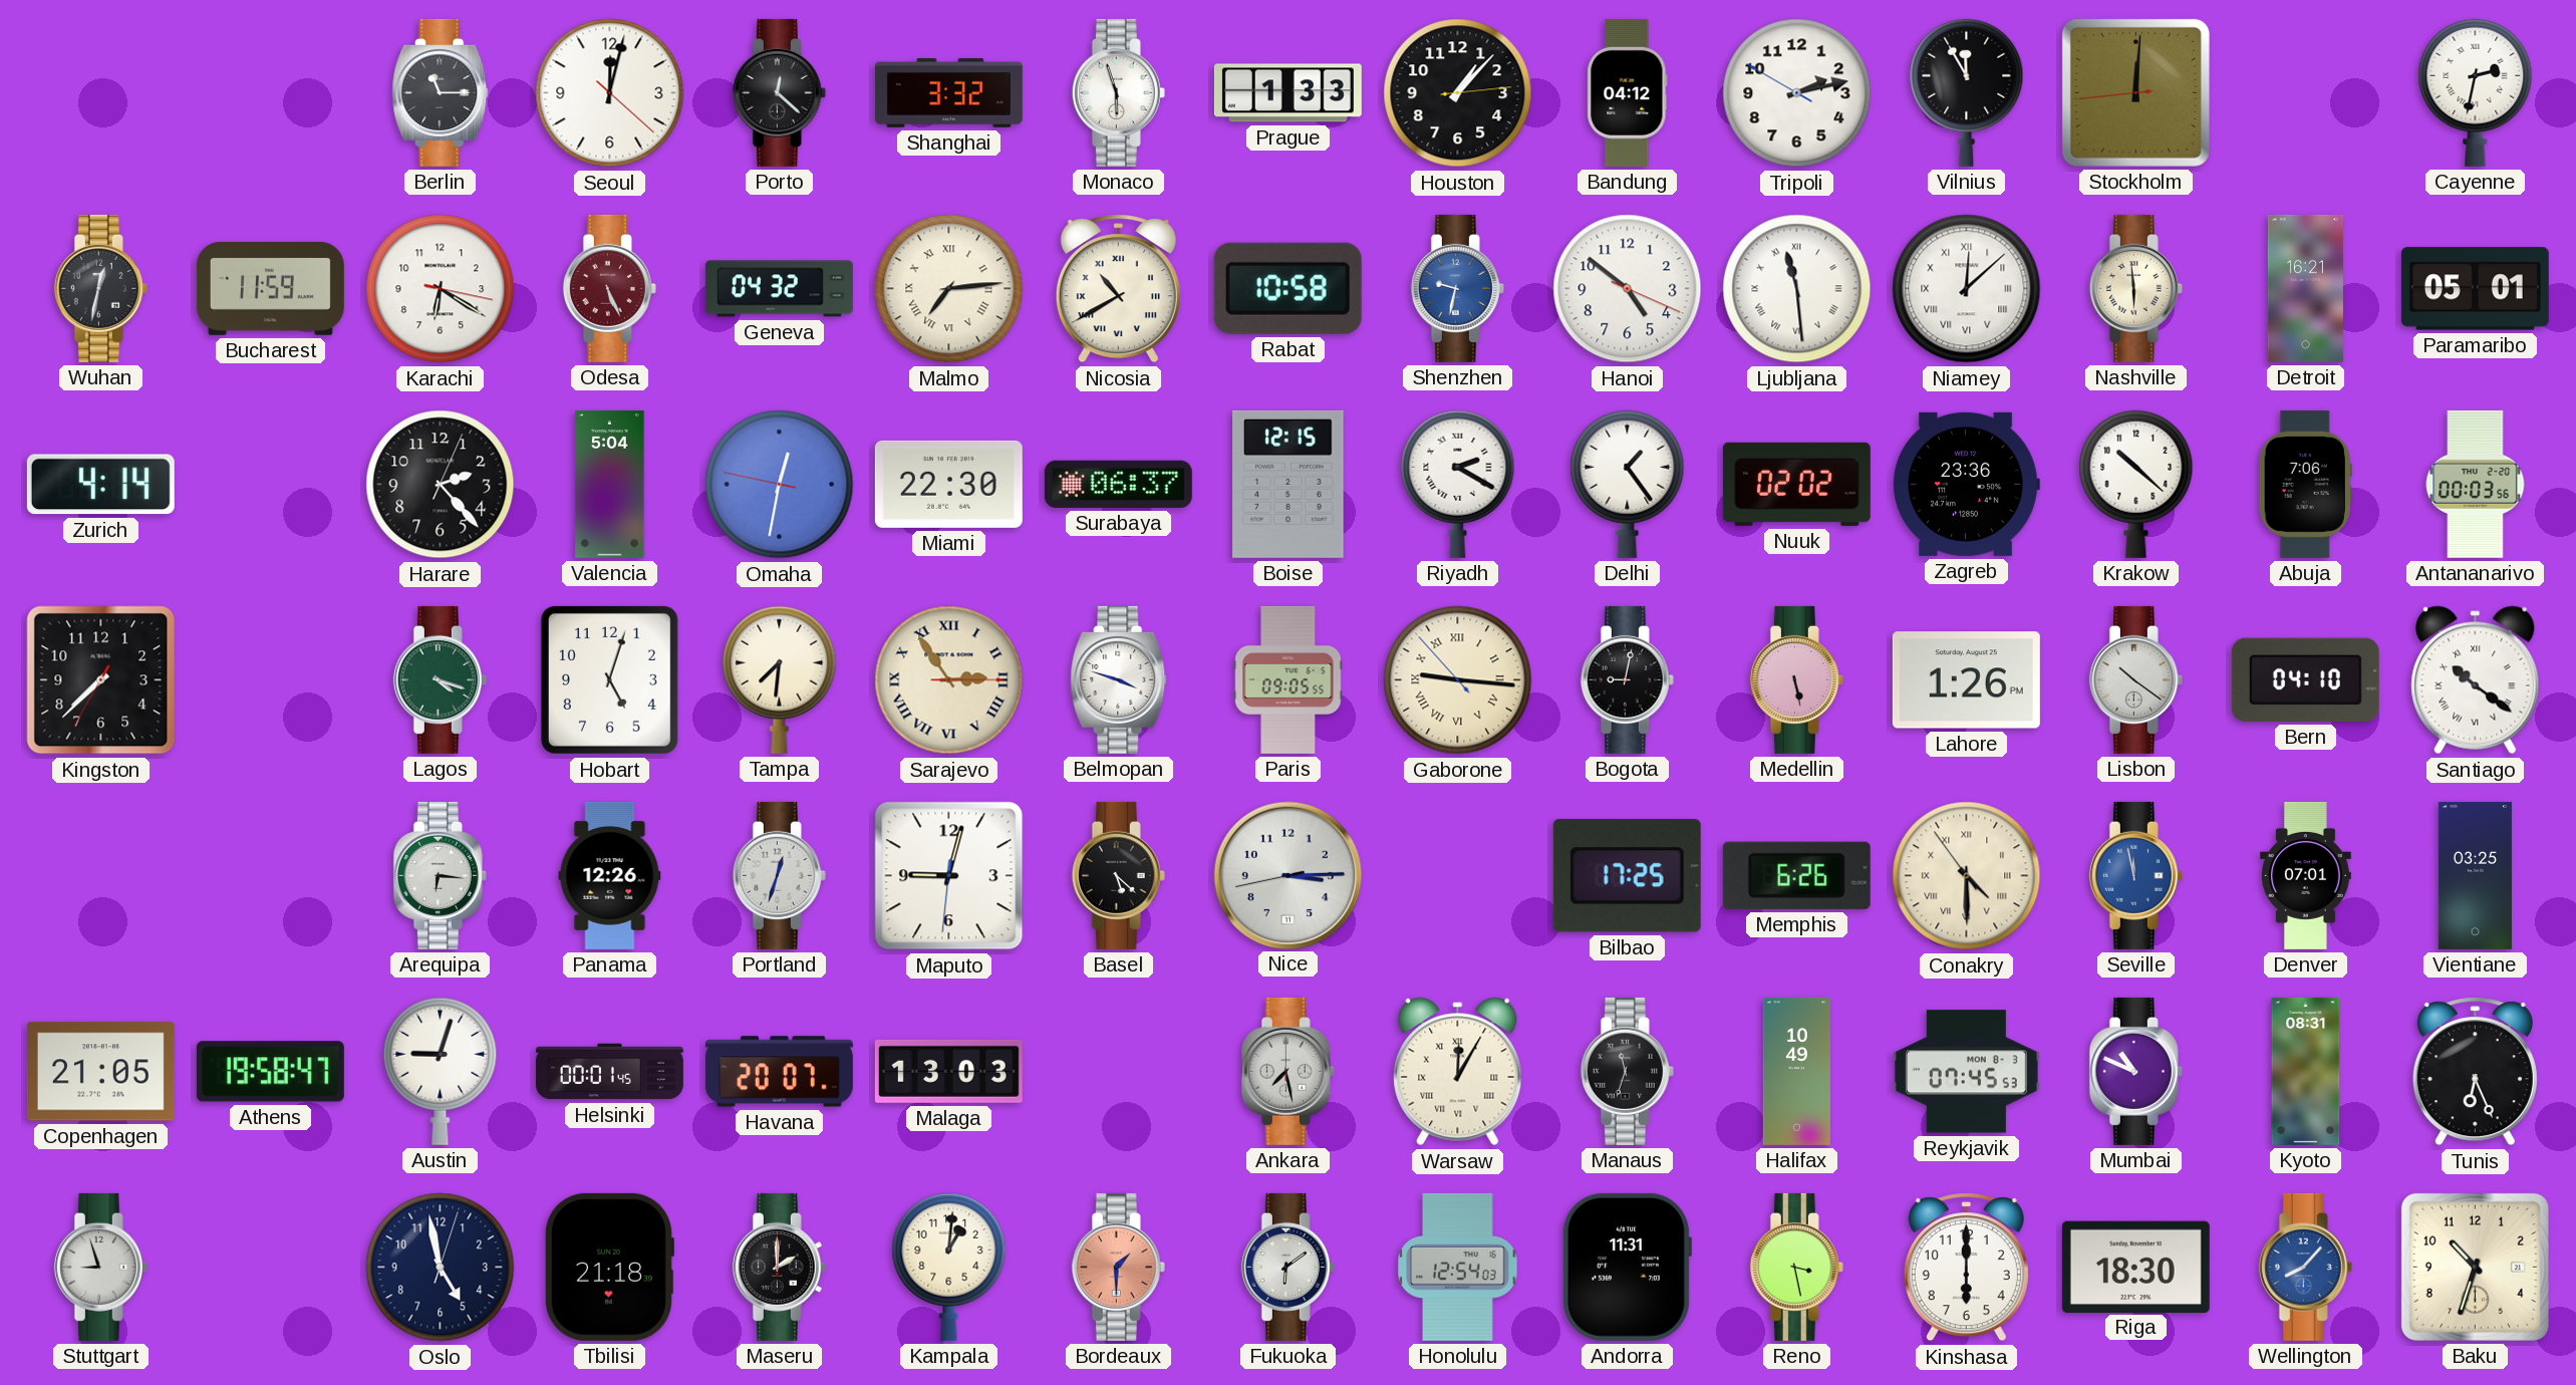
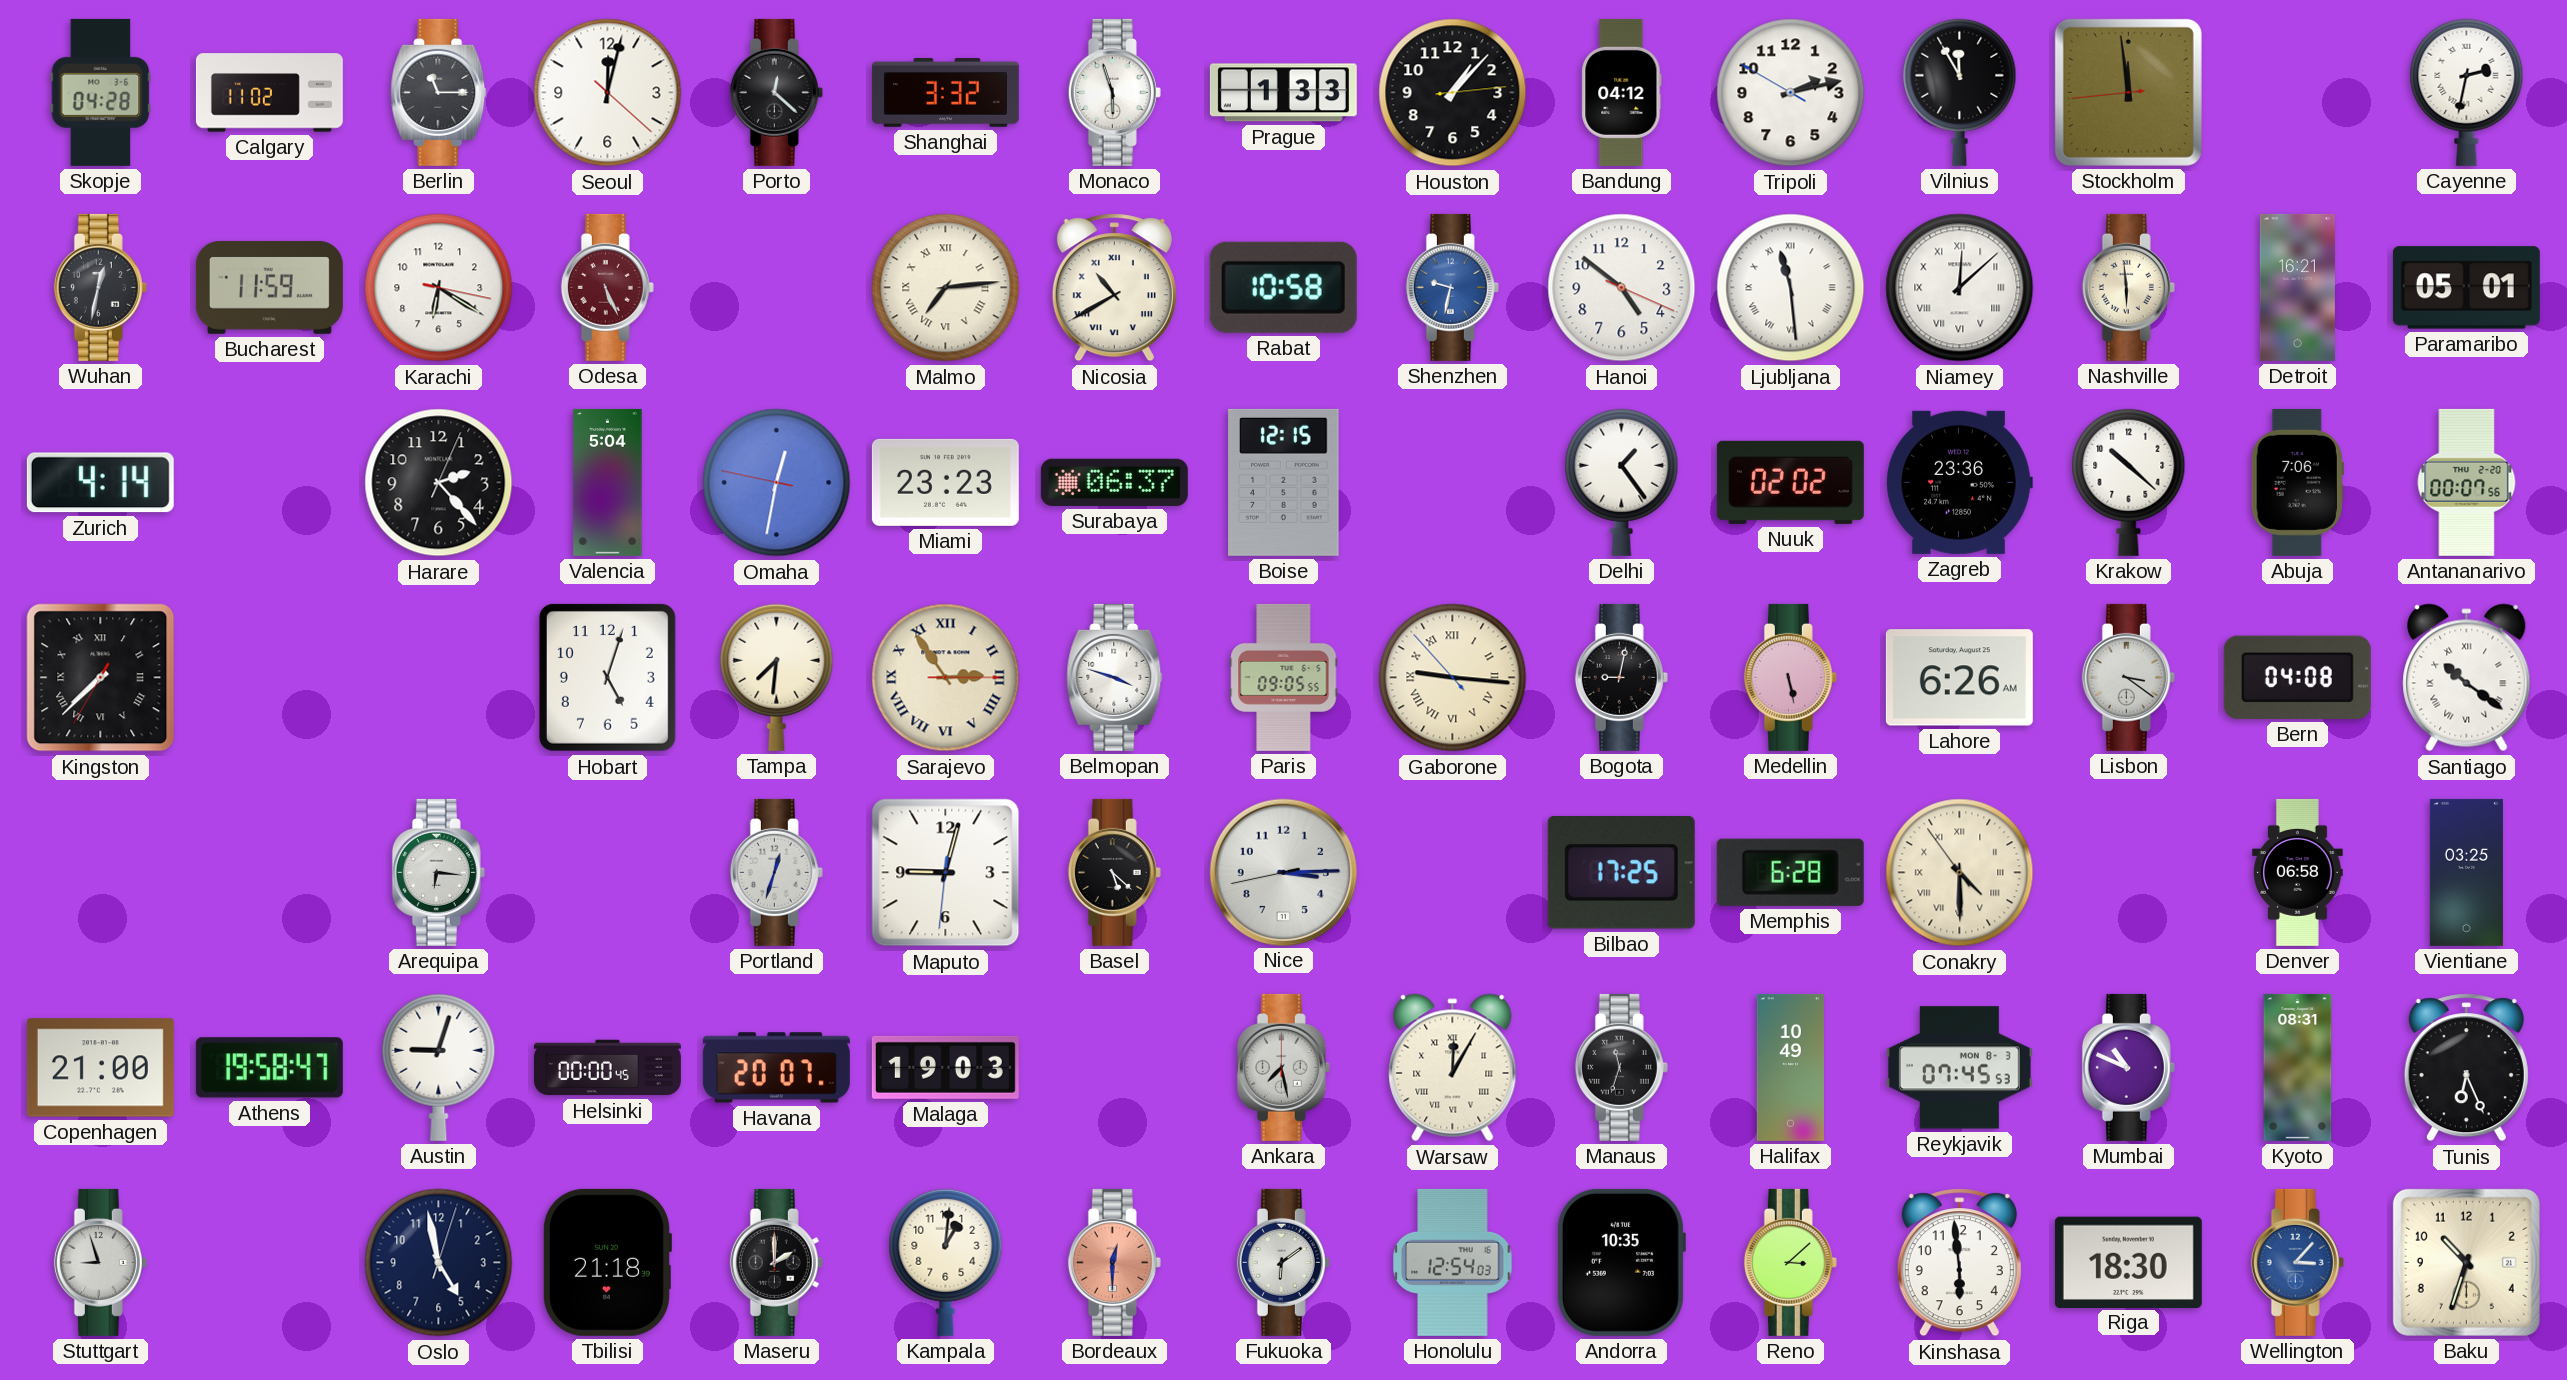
Skopje: none -> 04:28 (101, 92)
Calgary: none -> 11:02 (269, 93)
Stockholm: 12:00 -> 11:58 (2128, 92)
Geneva: 04:32 -> none (779, 289)
Miami: 22:30 -> 23:23 (945, 482)
Riyadh: 2:20 -> none (1458, 484)
Antananarivo: 00:03 -> 00:07 (2467, 482)
Kingston numerals: Arabic -> Roman (101, 678)
Lagos: 4:18 -> none (440, 679)
Lahore: 1:26 -> 6:26 (1959, 678)
Lisbon: 10:21 -> 3:21 (2128, 677)
Bern: 04:10 -> 04:08 (2297, 677)
Panama: 12:26 -> none (610, 875)
Memphis: 6:26 -> 6:28 (1790, 872)
Seville: 11:58 -> none (2135, 875)
Denver: 07:01 -> 06:58 (2298, 872)
Copenhagen: 21:05 -> 21:00 (100, 1068)
Helsinki: 00:01 -> 00:00 (607, 1068)
Malaga: 13:03 -> 19:03 (945, 1067)
Bordeaux: 1:30 -> 12:30 (1114, 1262)
Andorra: 11:31 -> 10:35 (1621, 1262)
Reno: 3:28 -> 3:08 (1790, 1262)
Kinshasa: 6:00 -> 5:59 (1959, 1263)
Wellington: 8:07 -> 3:07 (2297, 1262)
